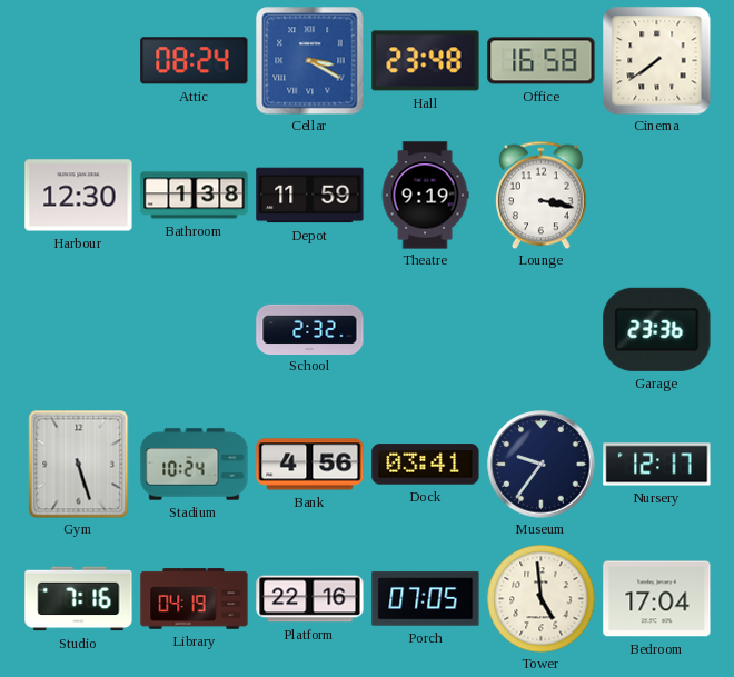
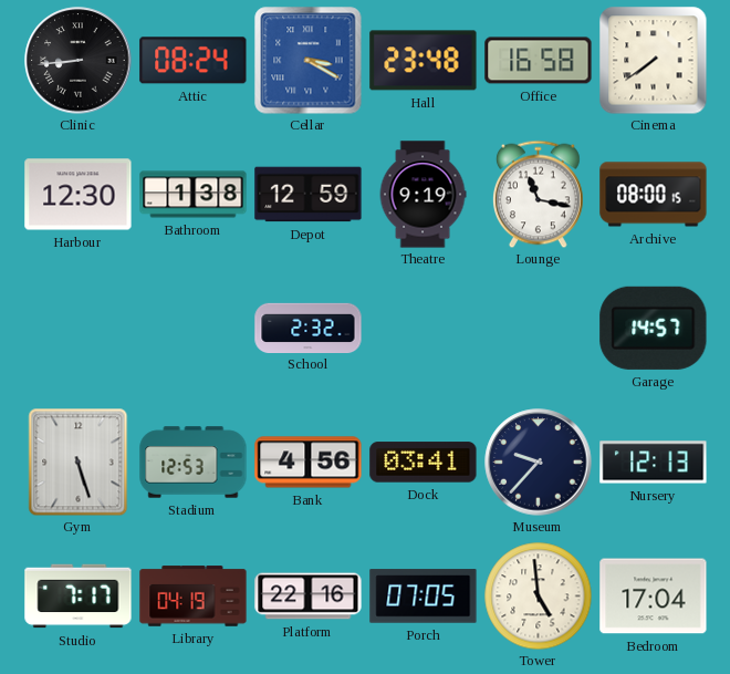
Clinic: none -> 8:44 (79, 61)
Depot: 11:59 -> 12:59 (309, 195)
Lounge: 3:17 -> 11:17 (539, 194)
Archive: none -> 08:00 (654, 195)
Garage: 23:36 -> 14:57 (654, 328)
Stadium: 10:24 -> 12:53 (194, 463)
Museum: 9:36 -> 9:37 (539, 463)
Nursery: 12:17 -> 12:13 (654, 463)
Studio: 7:16 -> 7:17 (79, 597)
